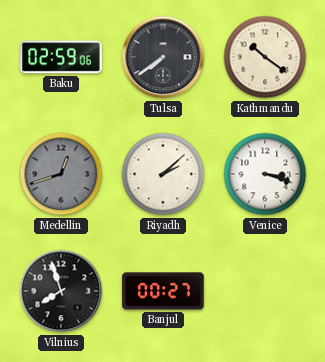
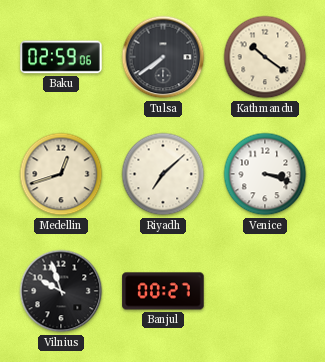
Medellin dial: grey -> cream (61, 174)
Riyadh: 2:08 -> 7:08 (163, 174)
Vilnius: 7:57 -> 9:57 (61, 291)
